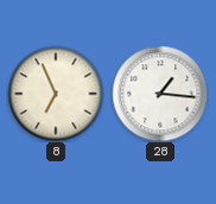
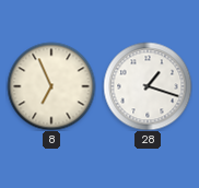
28: 1:16 -> 1:18 (148, 86)
